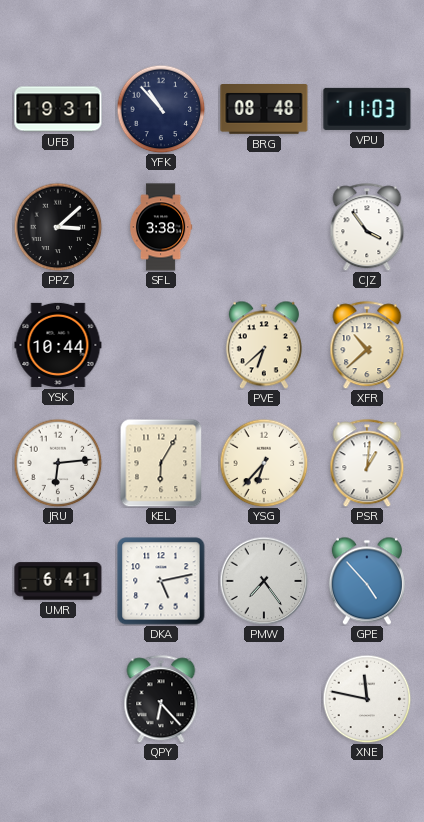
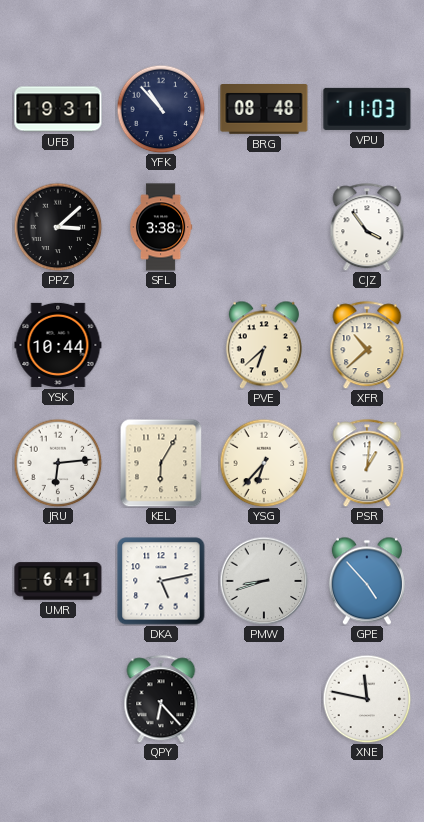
PMW: 7:24 -> 8:42 (264, 581)
